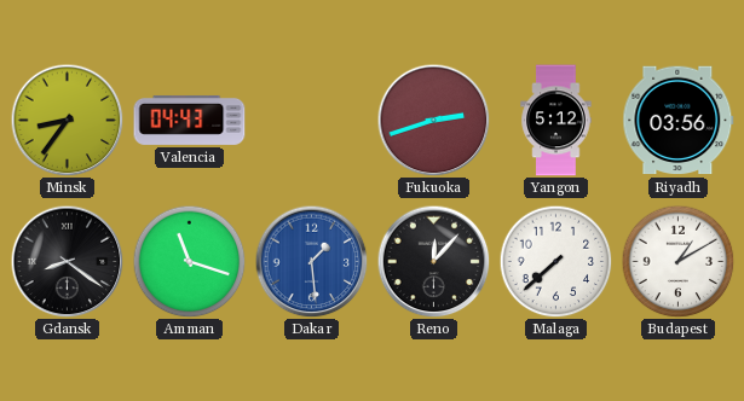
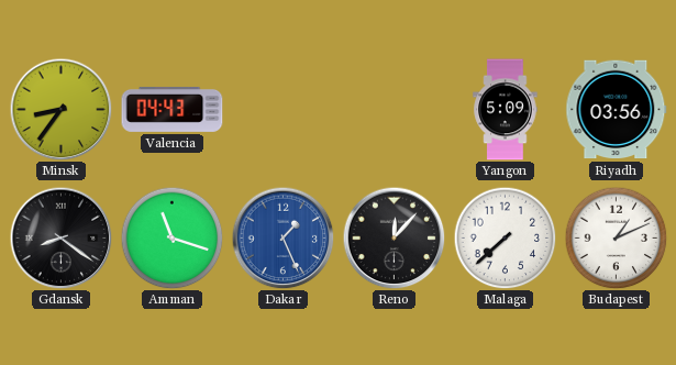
Fukuoka: 2:42 -> none (433, 120)
Yangon: 5:12 -> 5:09 (506, 110)
Dakar: 1:29 -> 1:26 (282, 237)
Budapest: 1:10 -> 1:11 (616, 237)
